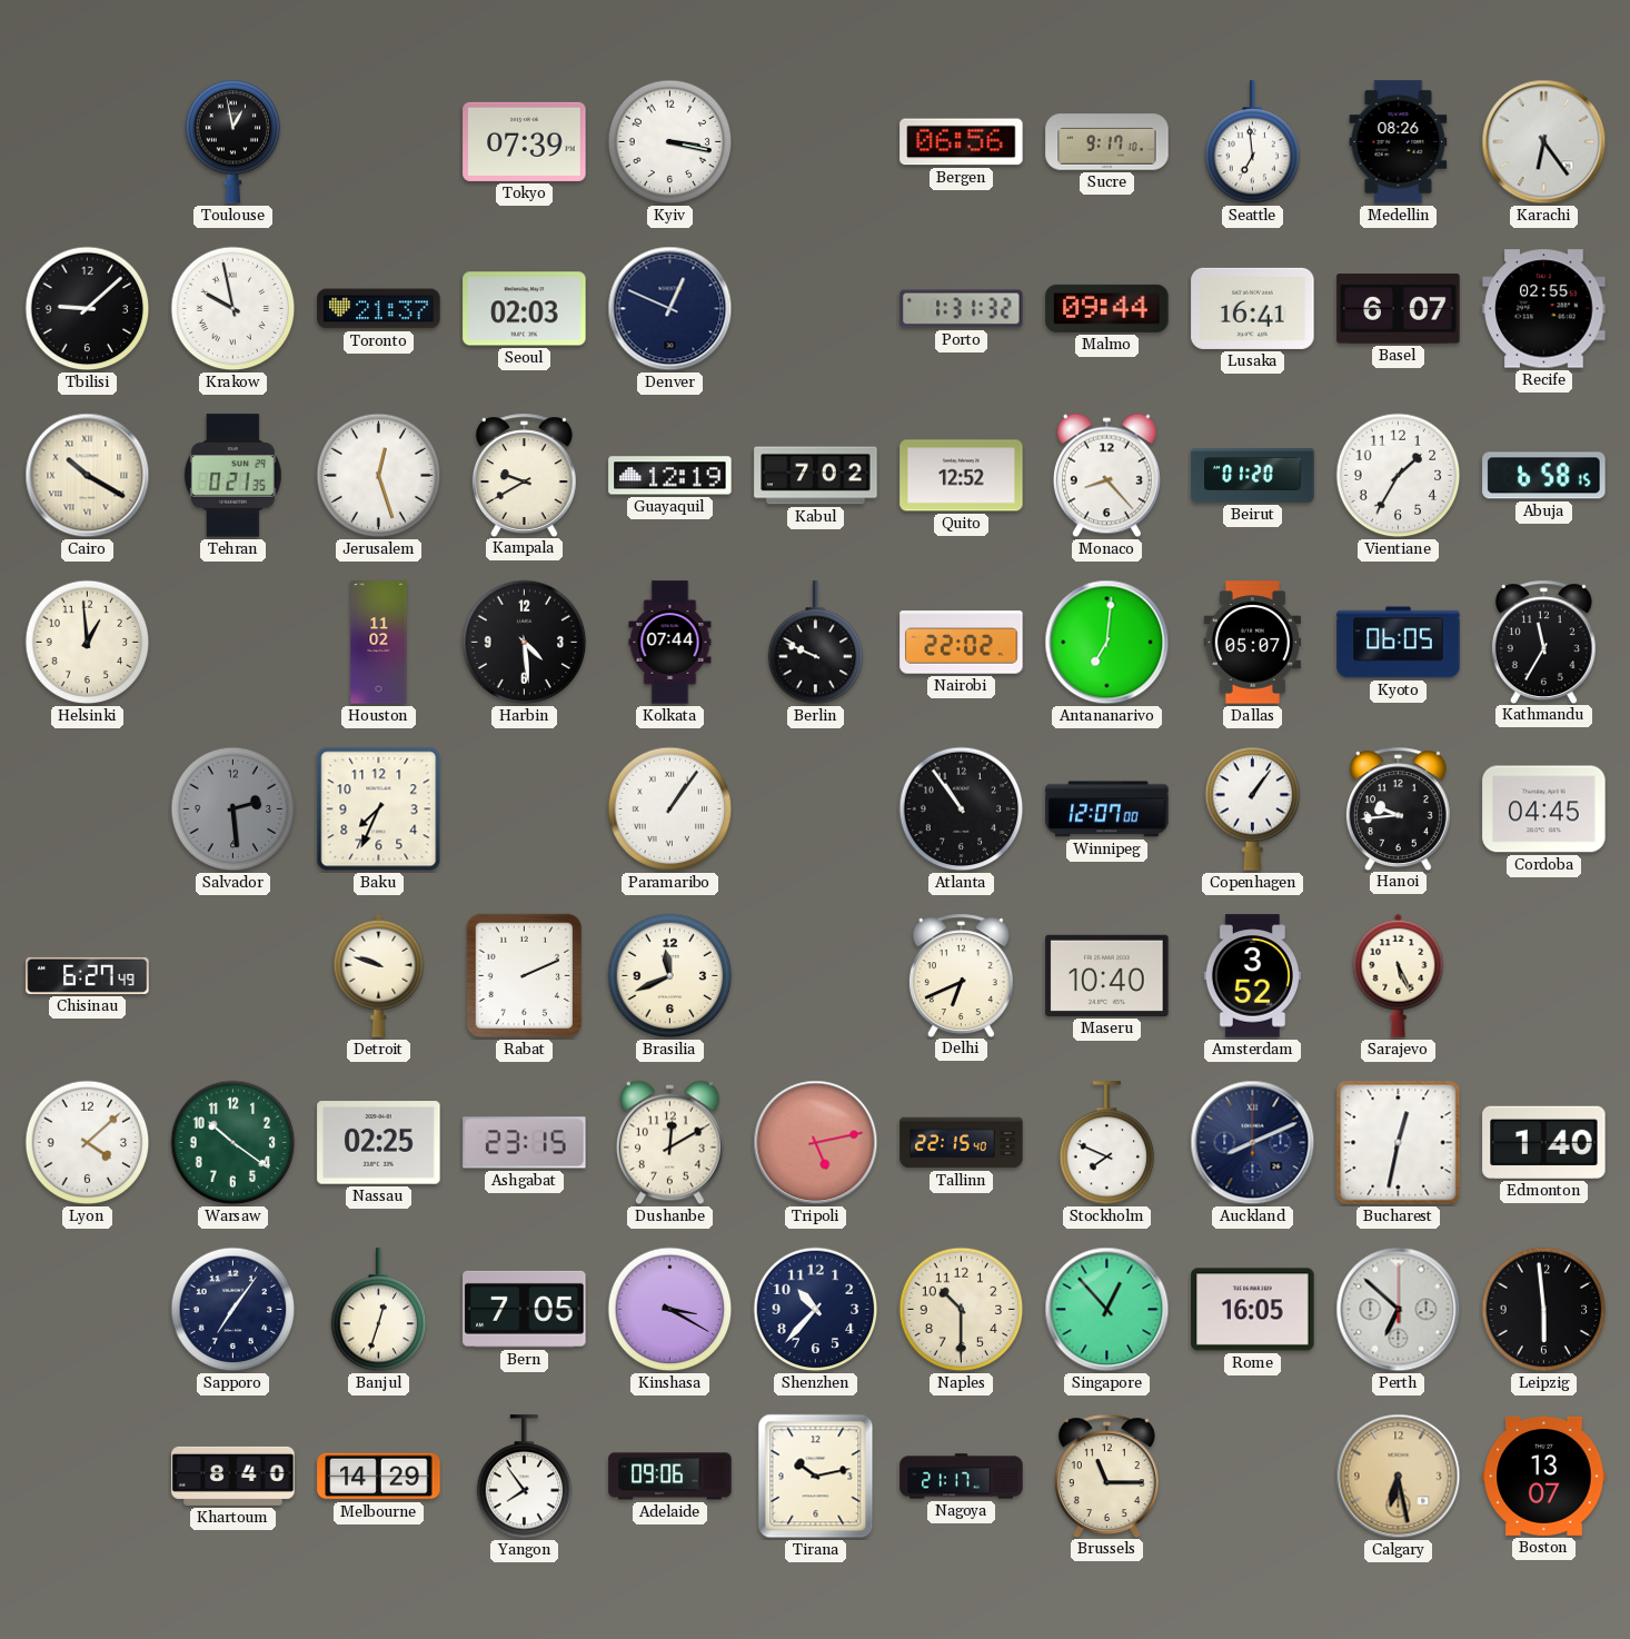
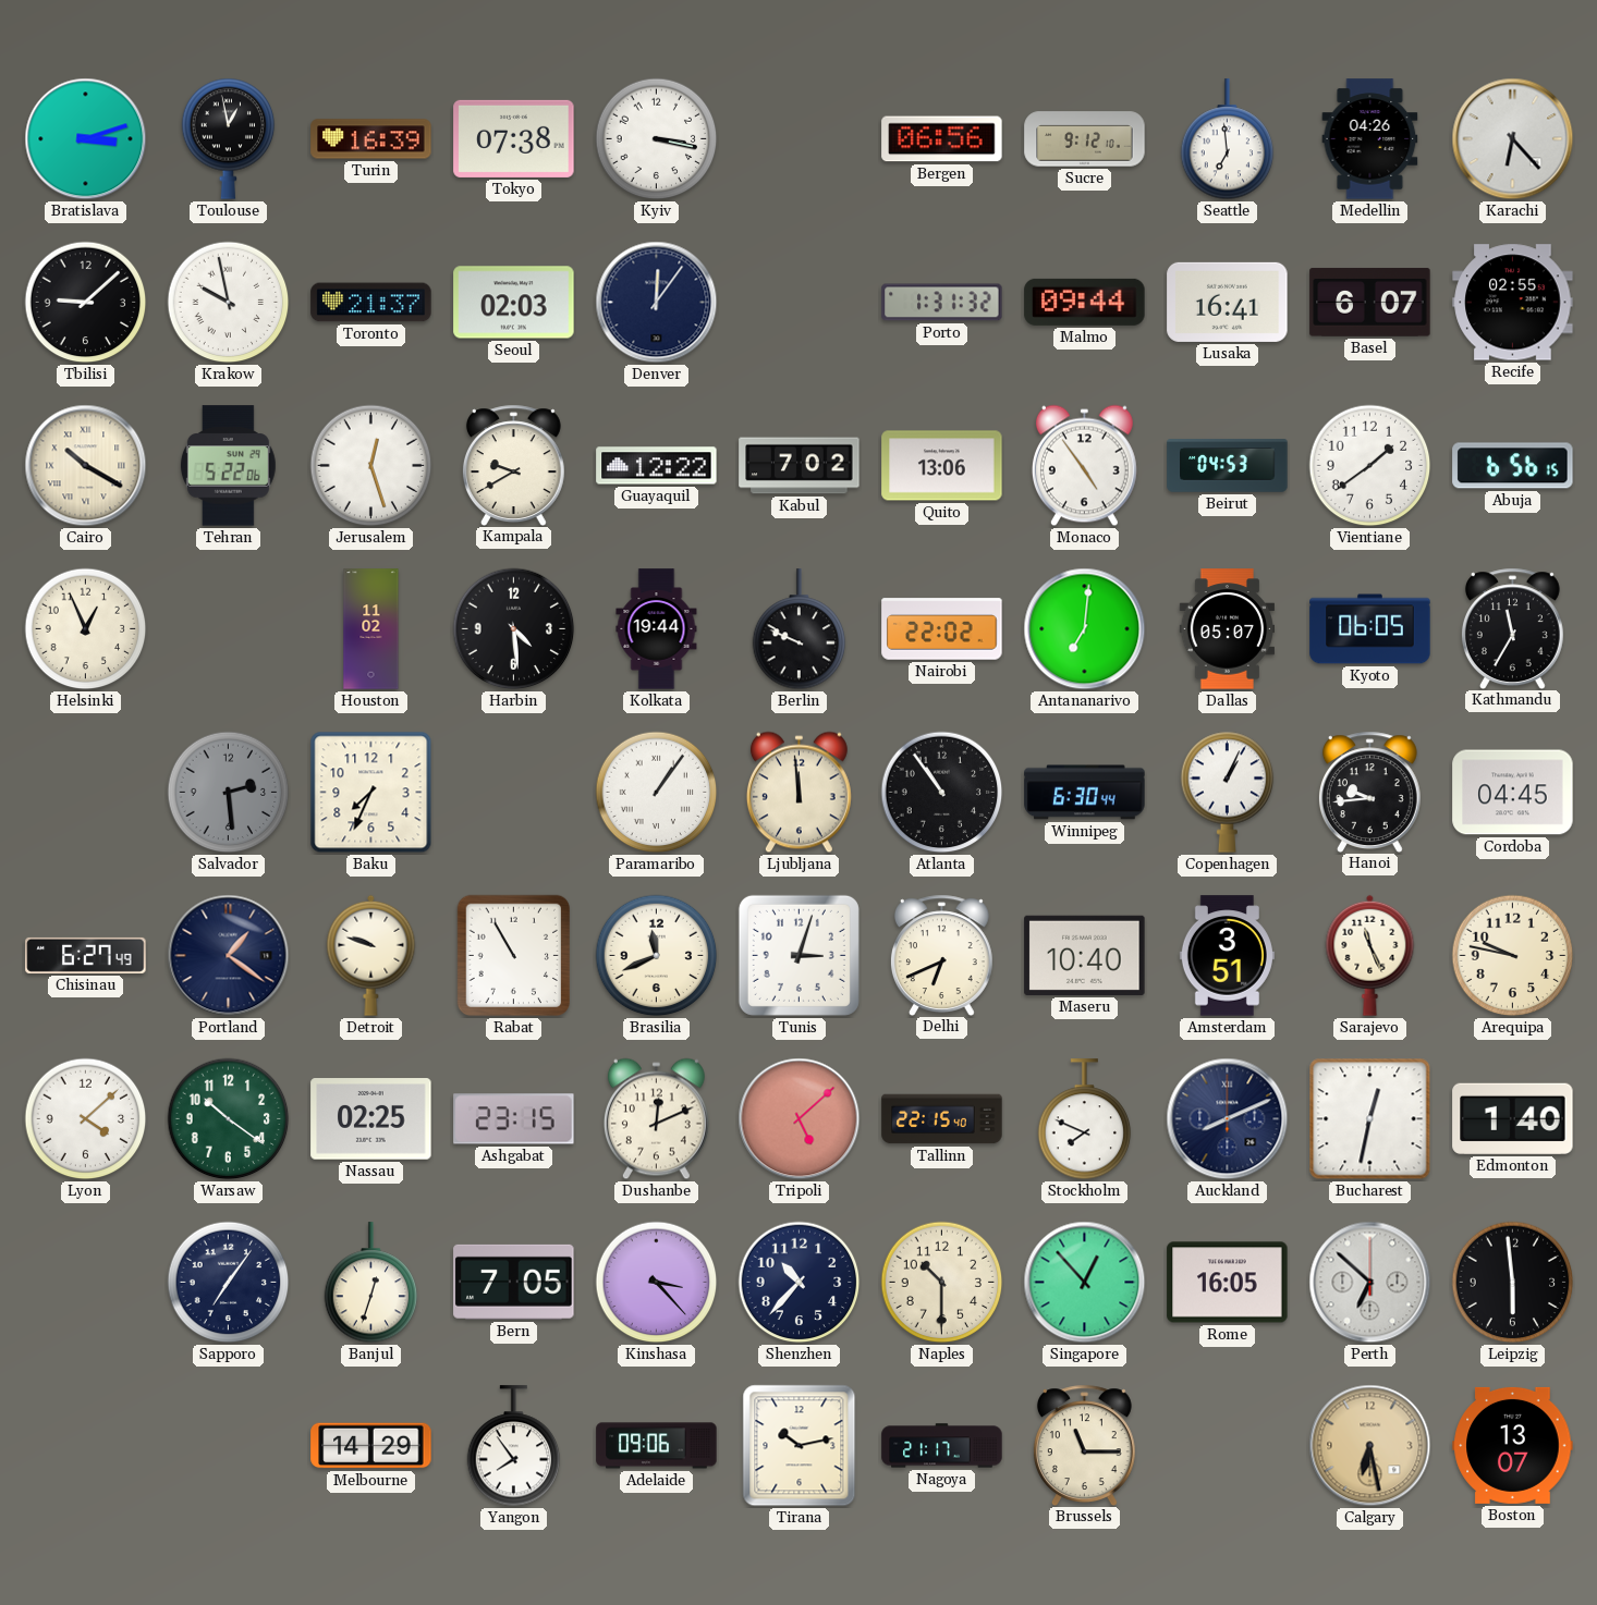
Bratislava: none -> 3:12 (86, 139)
Turin: none -> 16:39 (371, 139)
Tokyo: 07:39 -> 07:38 (514, 138)
Sucre: 9:17 -> 9:12 (1085, 139)
Medellin: 08:26 -> 04:26 (1370, 139)
Karachi: 6:24 -> 6:23 (1513, 139)
Denver: 12:49 -> 12:06 (657, 303)
Tehran: 0:21 -> 5:22 (228, 466)
Guayaquil: 12:19 -> 12:22 (657, 466)
Quito: 12:52 -> 13:06 (942, 466)
Monaco: 8:23 -> 4:54 (1084, 466)
Beirut: 01:20 -> 04:53 (1228, 466)
Vientiane: 1:35 -> 1:39 (1370, 466)
Abuja: 6:58 -> 6:56 (1513, 466)
Helsinki: 12:59 -> 12:56 (86, 629)
Kolkata: 07:44 -> 19:44 (657, 629)
Ljubljana: none -> 11:59 (798, 793)
Winnipeg: 12:07 -> 6:30 (1085, 793)
Copenhagen: 1:06 -> 1:04 (1228, 792)
Portland: none -> 1:21 (229, 956)
Rabat: 2:11 -> 10:55 (513, 956)
Tunis: none -> 3:03 (798, 955)
Amsterdam: 3:52 -> 3:51 (1227, 956)
Sarajevo: 5:26 -> 11:26 (1370, 955)
Arequipa: none -> 9:47 (1513, 956)
Dushanbe: 12:10 -> 12:11 (656, 1119)
Tripoli: 5:13 -> 5:08 (800, 1119)
Kinshasa: 3:20 -> 3:23 (657, 1283)
Khartoum: 8:40 -> none (233, 1476)
